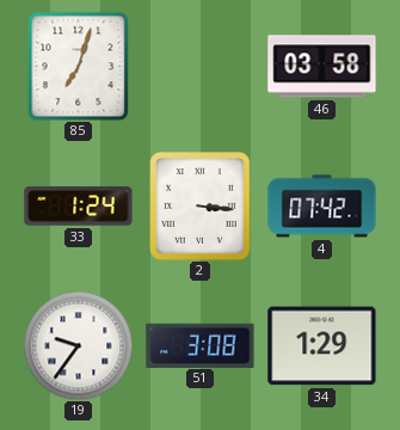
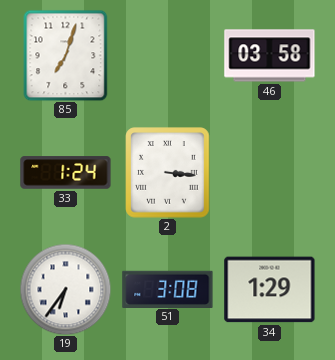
4: 07:42 -> none (322, 207)
19: 9:36 -> 6:36 (65, 289)
